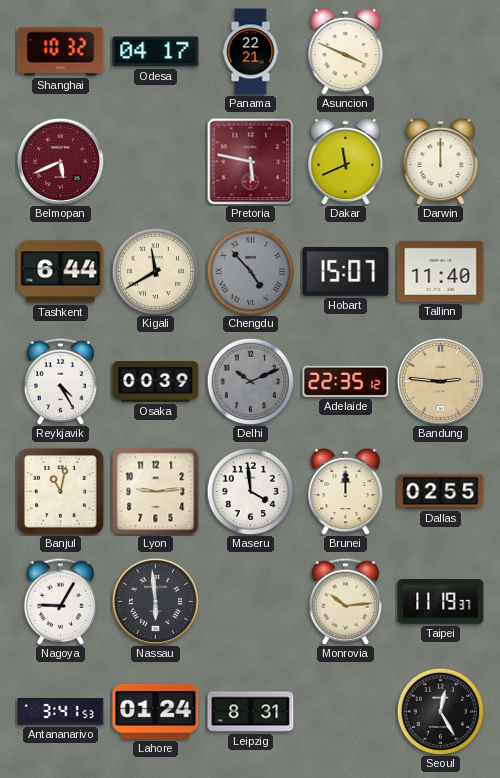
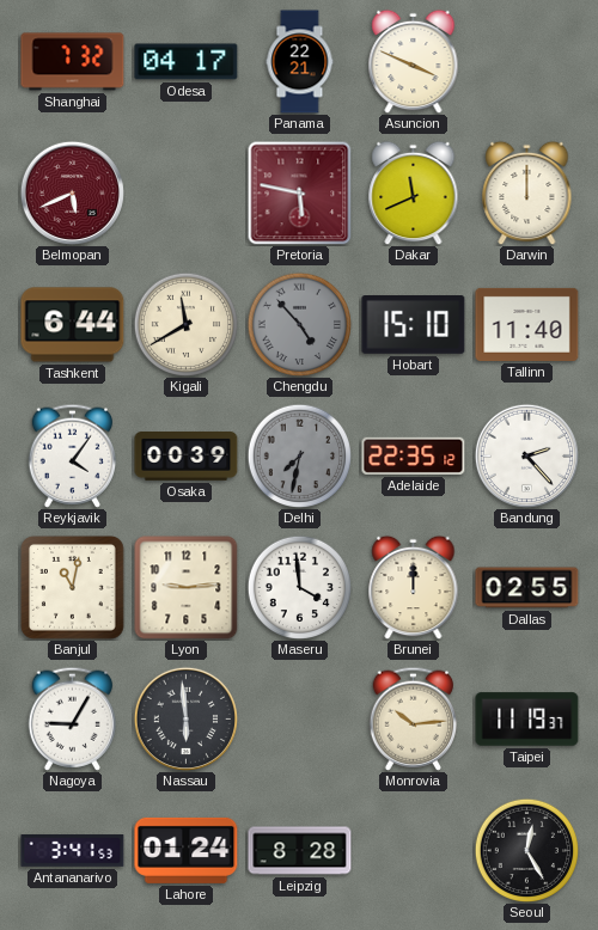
Shanghai: 10:32 -> 7:32 (73, 62)
Hobart: 15:07 -> 15:10 (414, 325)
Reykjavik: 4:25 -> 4:06 (73, 455)
Delhi: 10:11 -> 7:32 (299, 455)
Bandung: 2:46 -> 2:23 (526, 455)
Bandung dial: champagne -> white (526, 455)
Leipzig: 8:31 -> 8:28 (300, 851)
